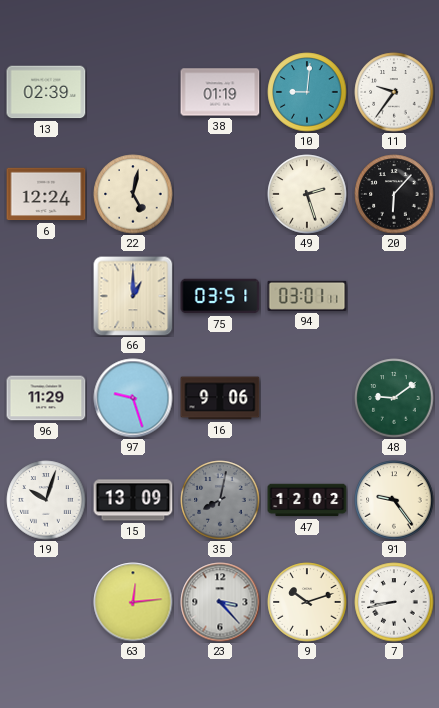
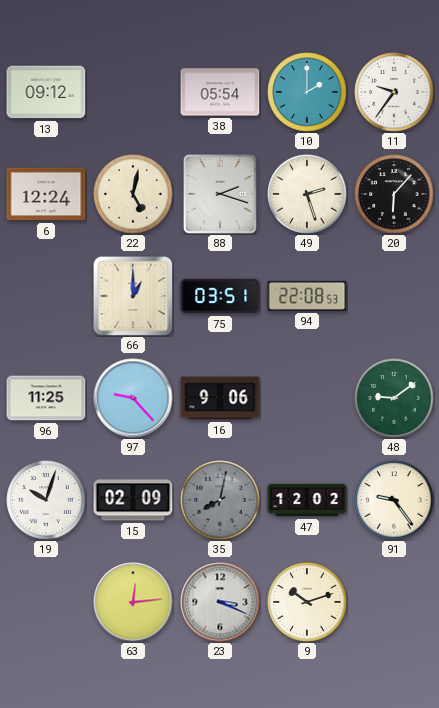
13: 02:39 -> 09:12 (46, 92)
38: 01:19 -> 05:54 (220, 92)
10: 9:01 -> 2:00 (307, 92)
88: none -> 2:18 (221, 195)
94: 03:01 -> 22:08 (307, 296)
96: 11:29 -> 11:25 (46, 398)
97: 9:27 -> 9:23 (133, 398)
15: 13:09 -> 02:09 (133, 500)
23: 3:23 -> 3:19 (220, 602)
7: 8:43 -> none (394, 602)
